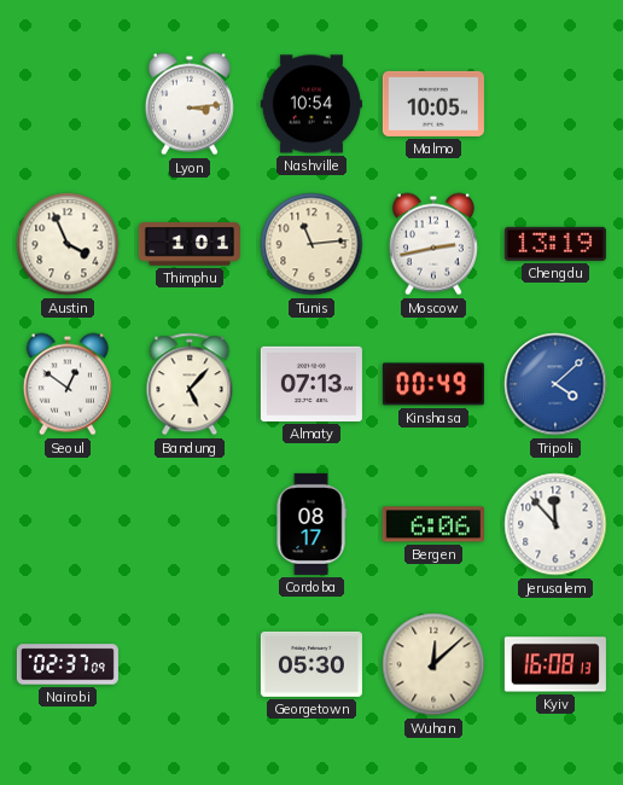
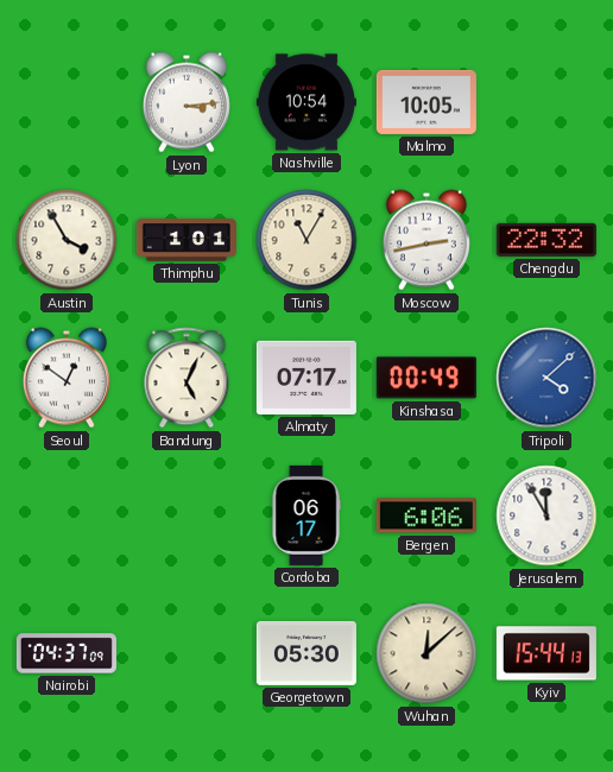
Austin: 3:56 -> 3:55 (67, 240)
Tunis: 11:14 -> 11:05 (306, 240)
Chengdu: 13:19 -> 22:32 (546, 240)
Bandung: 5:07 -> 5:04 (187, 378)
Almaty: 07:13 -> 07:17 (306, 378)
Cordoba: 08:17 -> 06:17 (306, 515)
Jerusalem: 11:53 -> 11:55 (546, 515)
Nairobi: 02:37 -> 04:37 (67, 653)
Kyiv: 16:08 -> 15:44 (546, 653)
